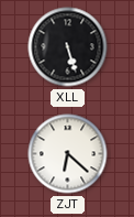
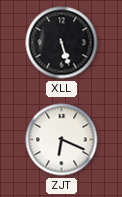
ZJT: 6:22 -> 6:19 (62, 140)
